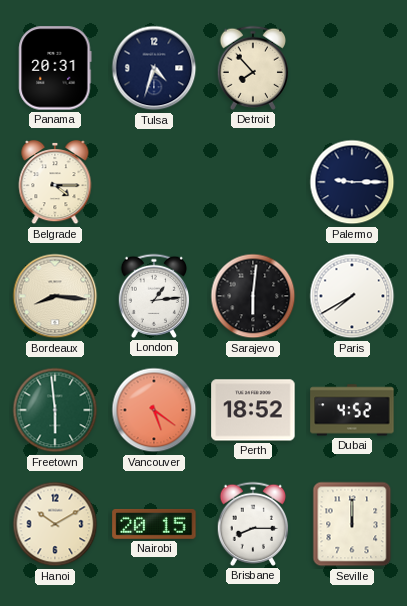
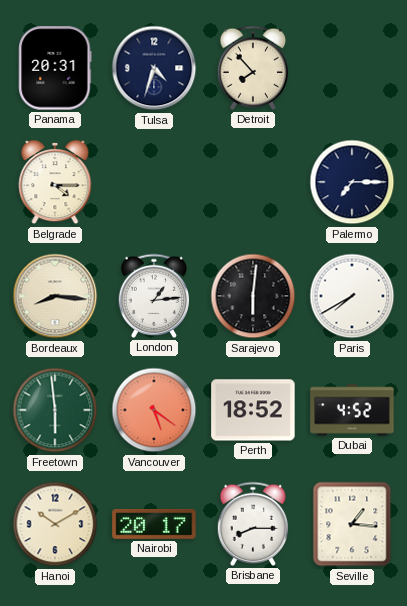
Palermo: 9:15 -> 7:15 (352, 182)
Nairobi: 20:15 -> 20:17 (154, 524)
Seville: 12:00 -> 1:16 (352, 524)
